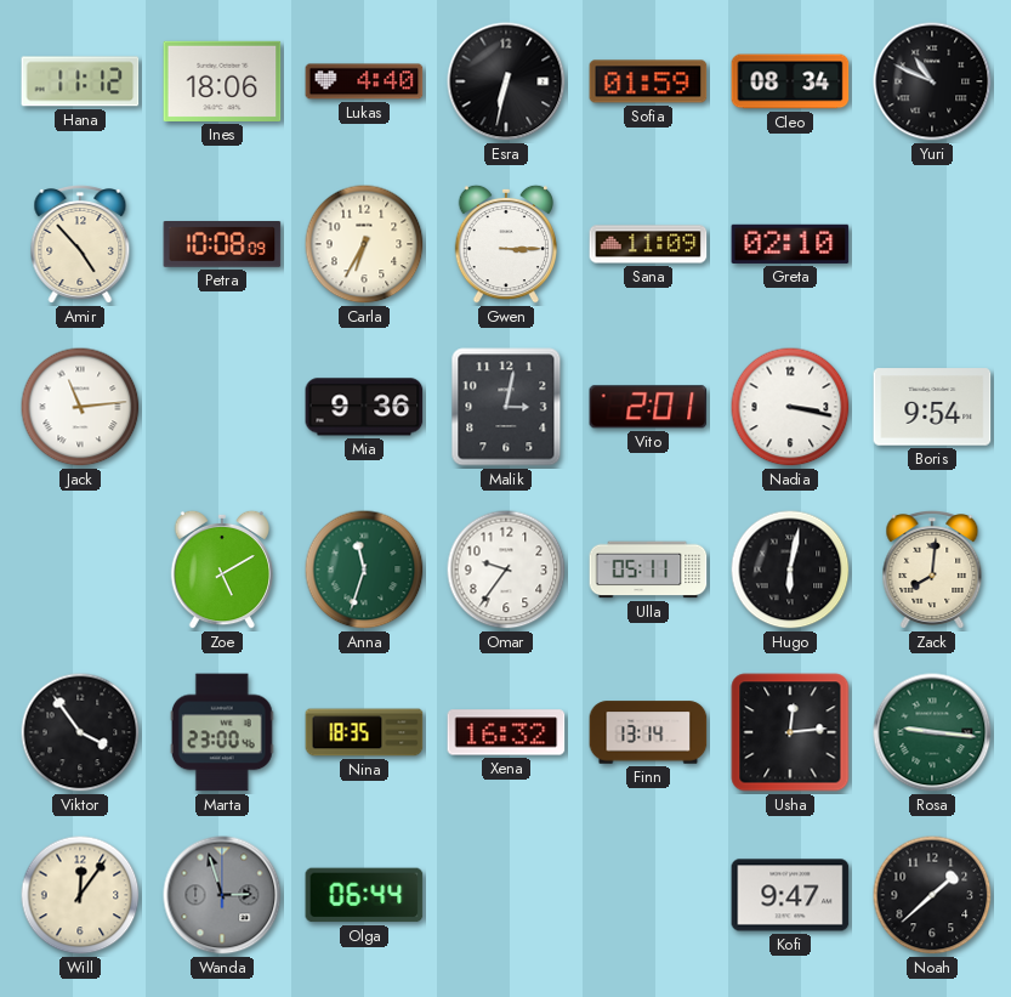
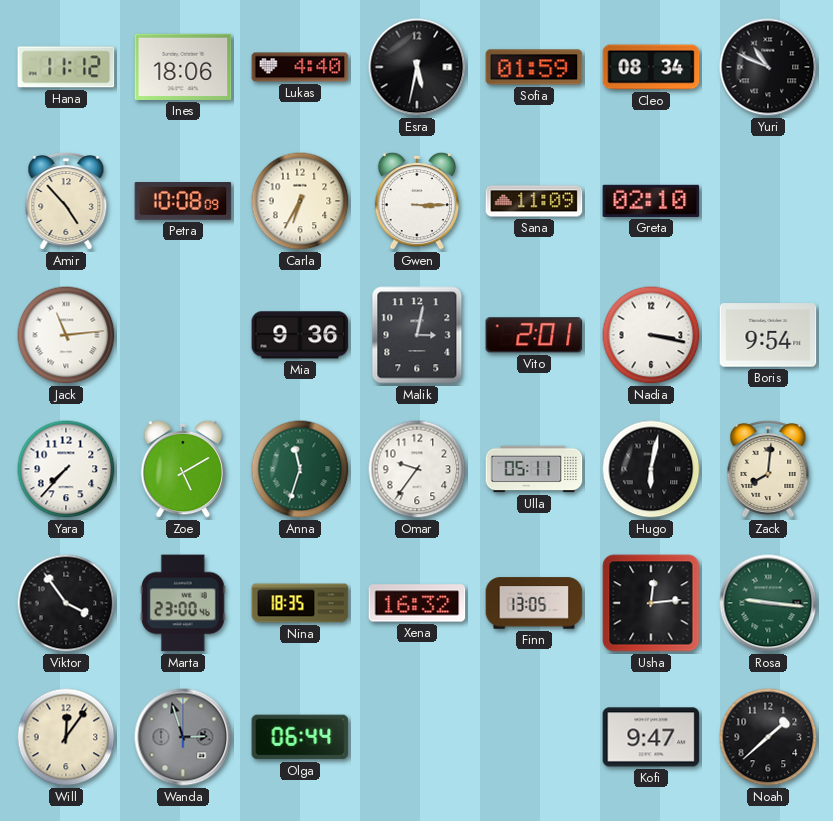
Esra: 6:32 -> 5:32 (417, 67)
Yara: none -> 7:37 (66, 469)
Finn: 13:14 -> 13:05 (534, 603)
